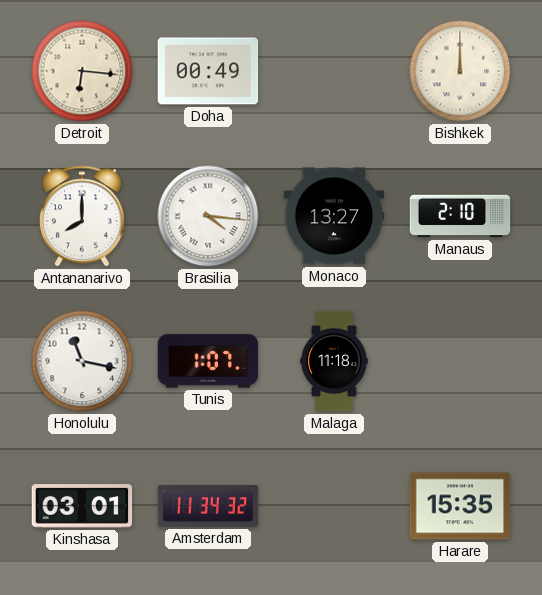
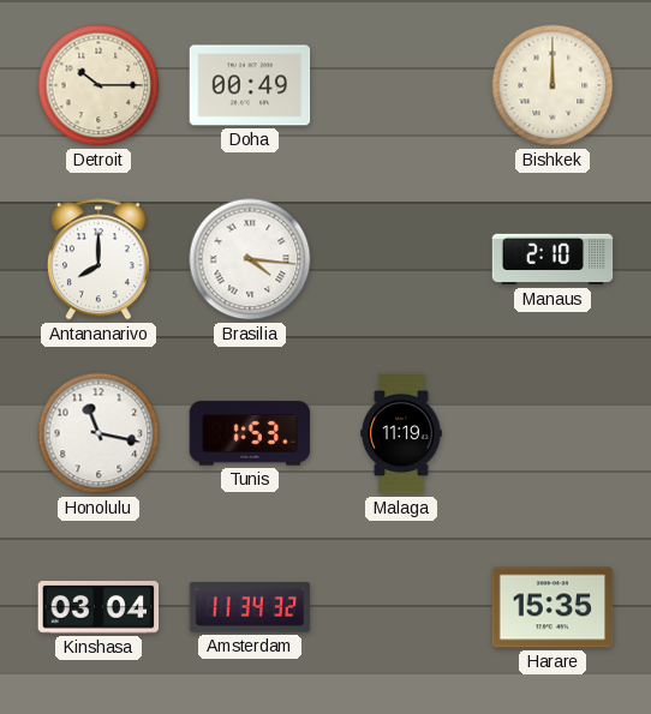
Detroit: 6:16 -> 10:15 (98, 85)
Monaco: 13:27 -> none (334, 216)
Tunis: 1:07 -> 1:53 (250, 433)
Malaga: 11:18 -> 11:19 (401, 433)
Kinshasa: 03:01 -> 03:04 (98, 607)
